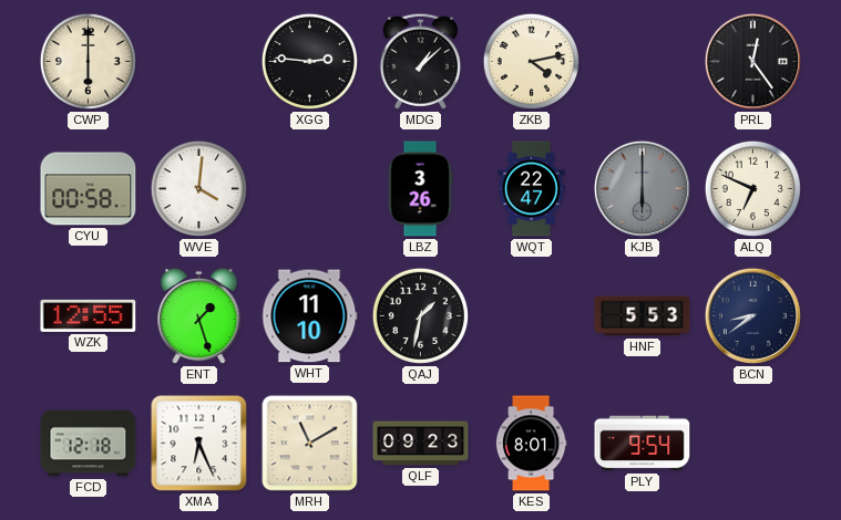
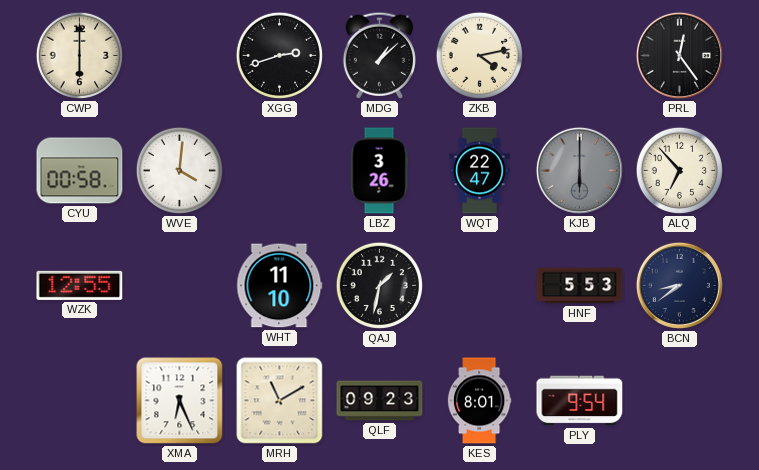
XGG: 2:46 -> 2:42 (279, 55)
ALQ: 6:49 -> 6:53 (679, 170)
ENT: 1:27 -> none (199, 316)
FCD: 12:18 -> none (89, 444)
